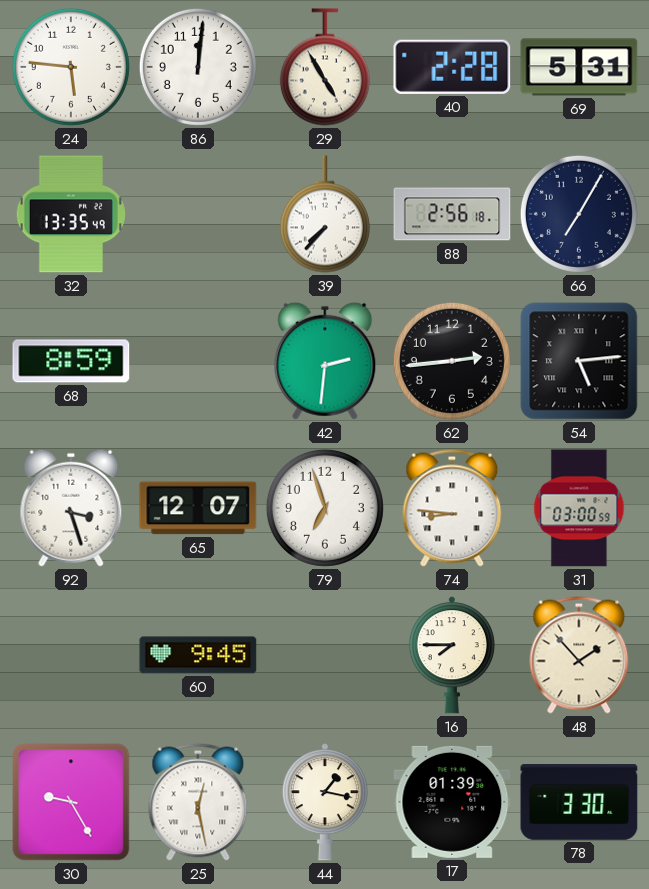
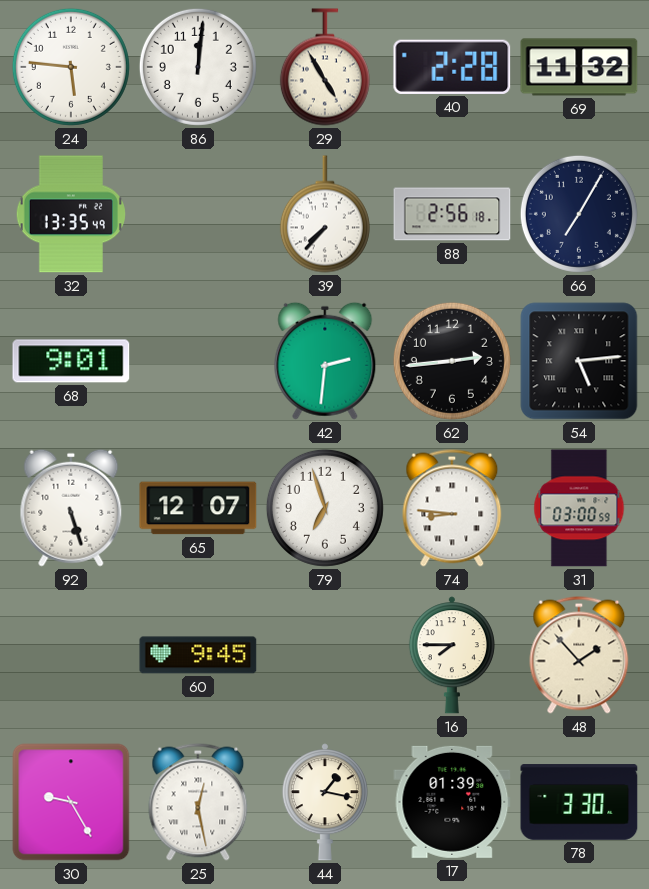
69: 5:31 -> 11:32 (579, 67)
68: 8:59 -> 9:01 (71, 361)
92: 3:27 -> 5:27 (71, 508)
